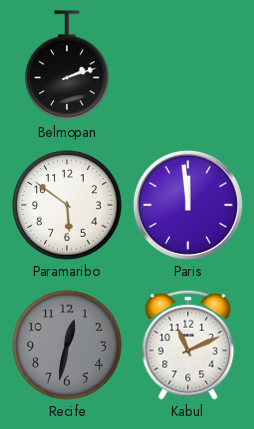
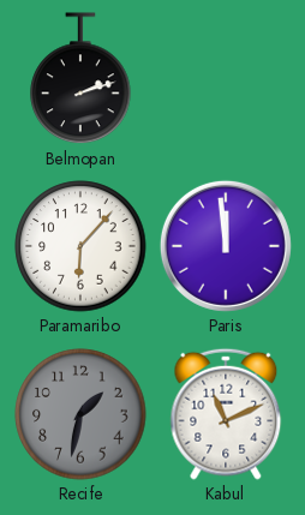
Paramaribo: 5:51 -> 6:07 (80, 246)
Recife: 12:32 -> 1:32 (80, 414)
